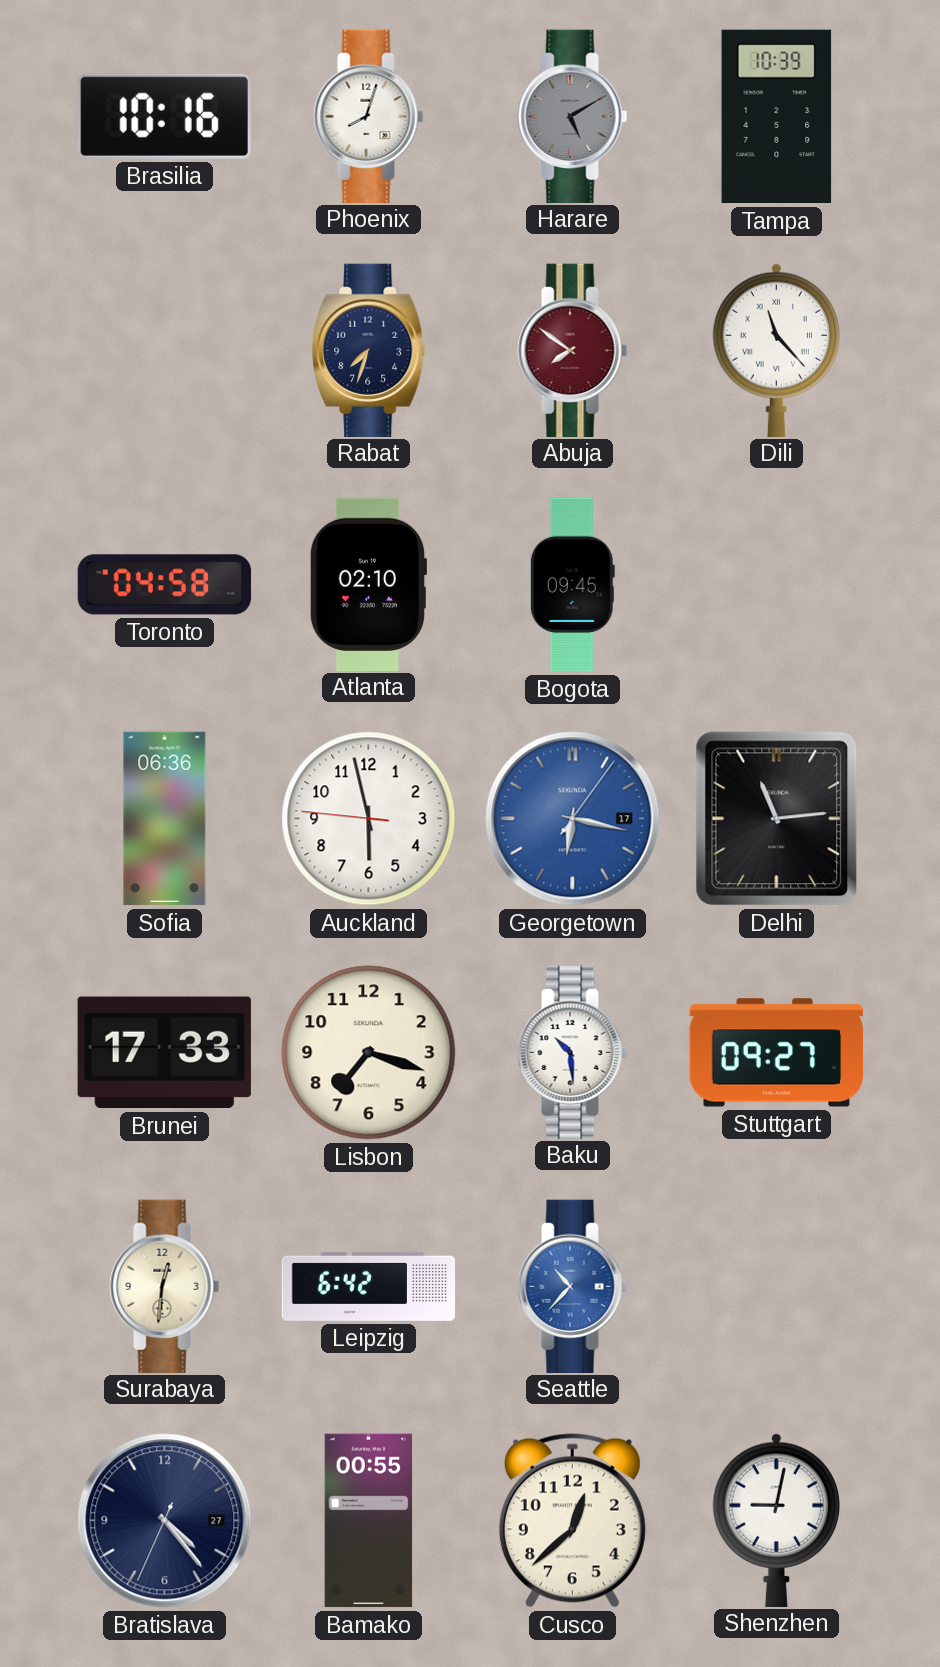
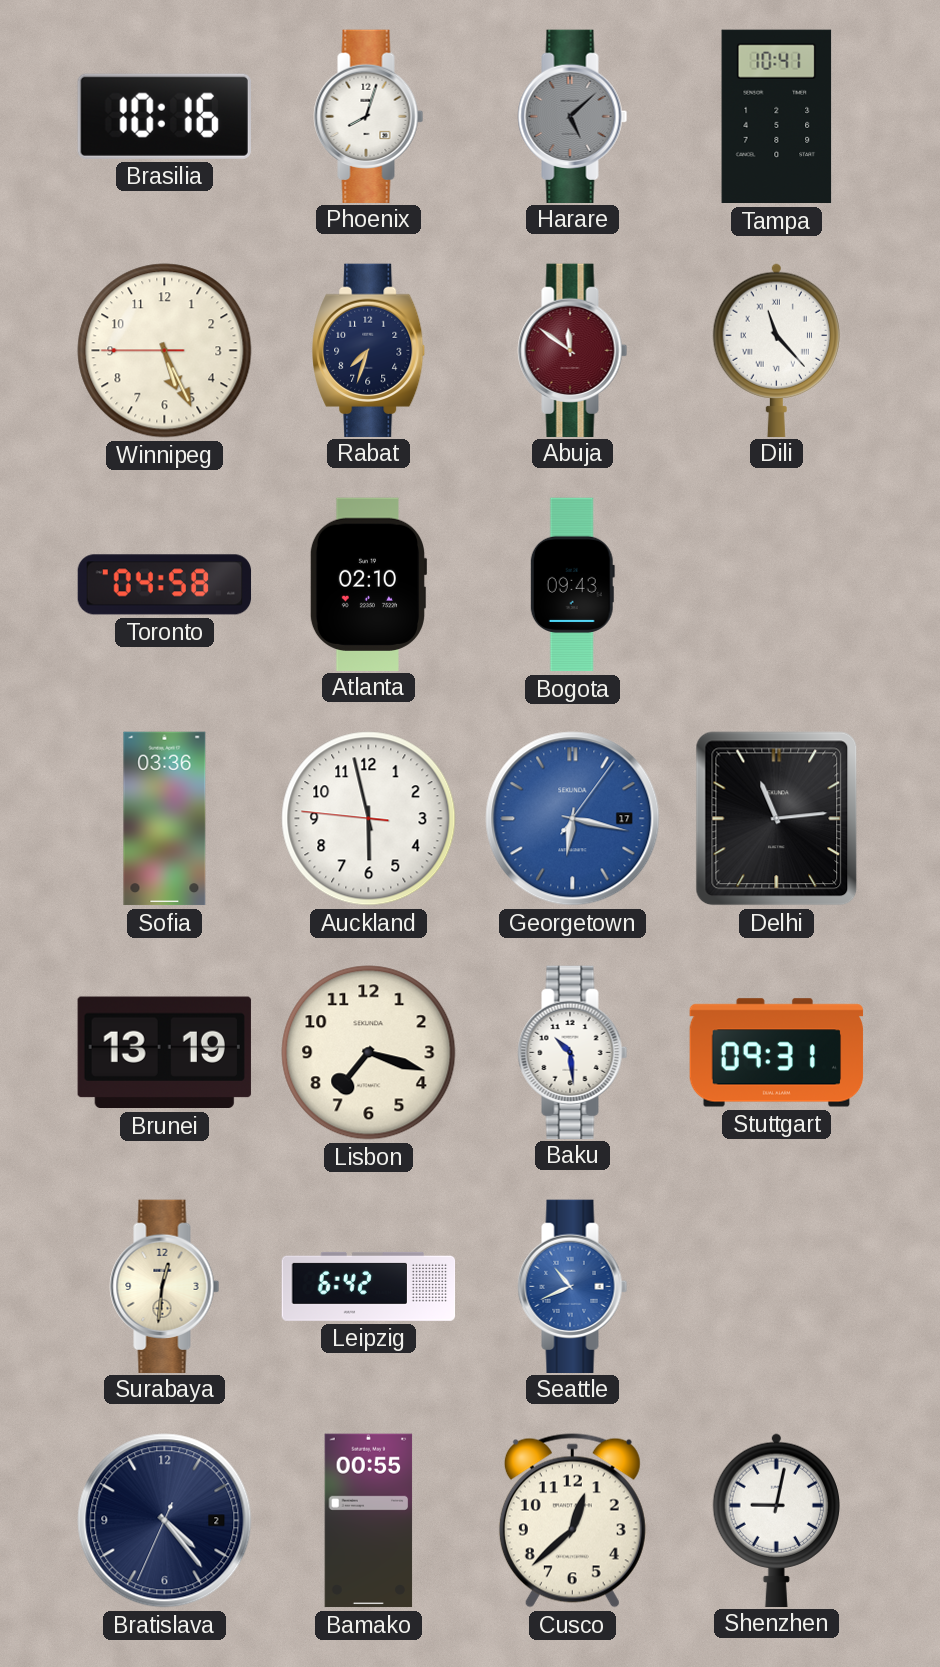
Harare: 5:10 -> 5:08 (573, 116)
Tampa: 10:39 -> 10:41 (777, 117)
Winnipeg: none -> 5:25 (165, 351)
Abuja: 7:51 -> 11:51 (573, 350)
Bogota: 09:45 -> 09:43 (572, 585)
Sofia: 06:36 -> 03:36 (165, 819)
Brunei: 17:33 -> 13:19 (164, 1053)
Stuttgart: 09:27 -> 09:31 (777, 1053)
Seattle: 10:37 -> 10:41 (573, 1286)
Bratislava date: 27 -> 2 (165, 1521)
